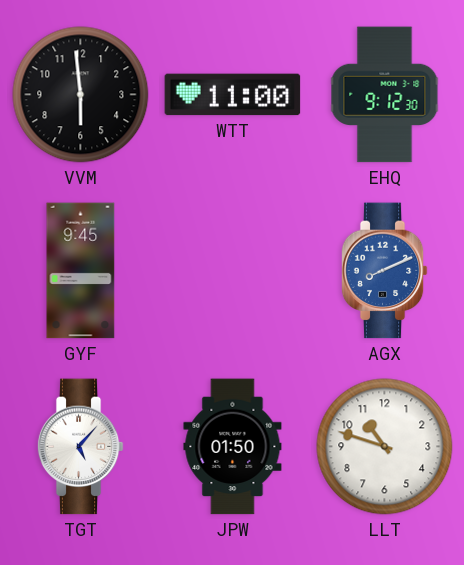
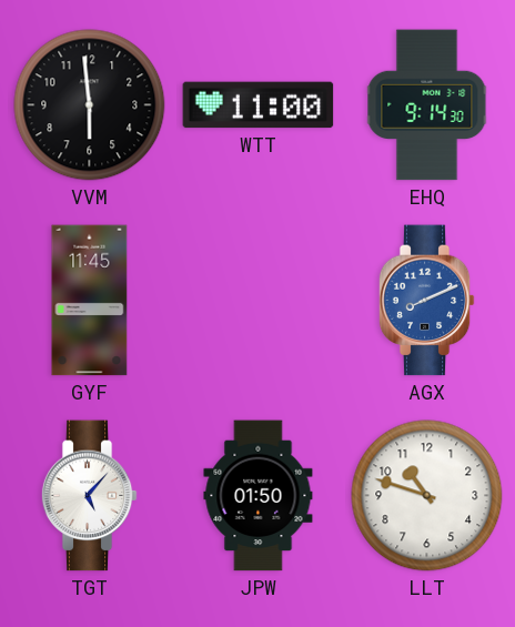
EHQ: 9:12 -> 9:14 (427, 105)
GYF: 9:45 -> 11:45 (90, 301)
